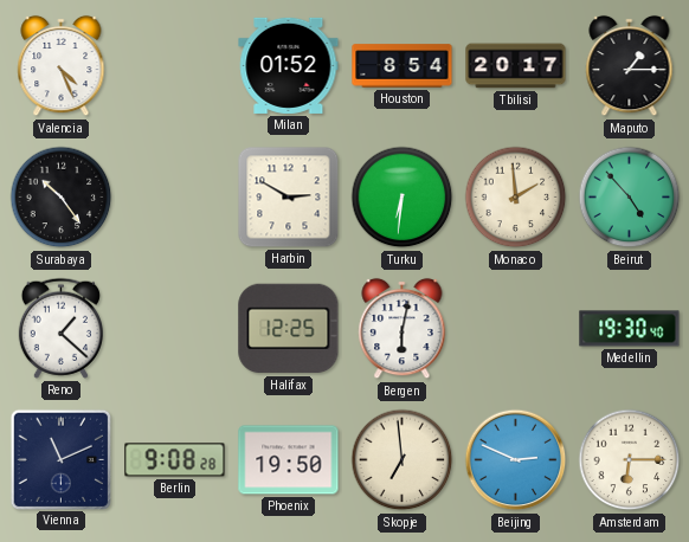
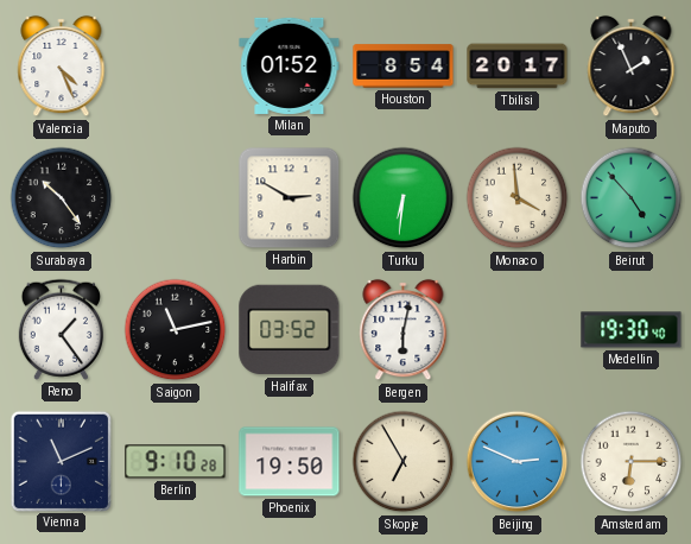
Maputo: 1:15 -> 1:56 (632, 67)
Monaco: 1:59 -> 3:59 (518, 198)
Reno: 1:22 -> 1:24 (61, 329)
Saigon: none -> 11:13 (176, 330)
Halifax: 12:25 -> 03:52 (290, 330)
Berlin: 9:08 -> 9:10 (176, 462)
Skopje: 6:59 -> 6:55 (404, 462)
